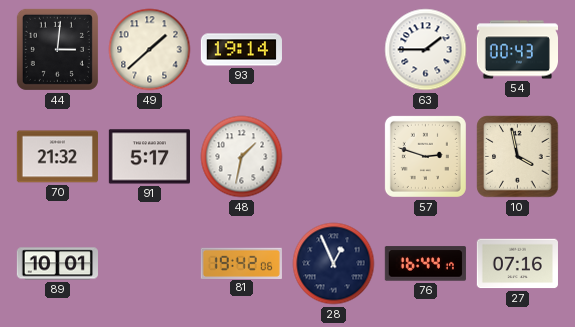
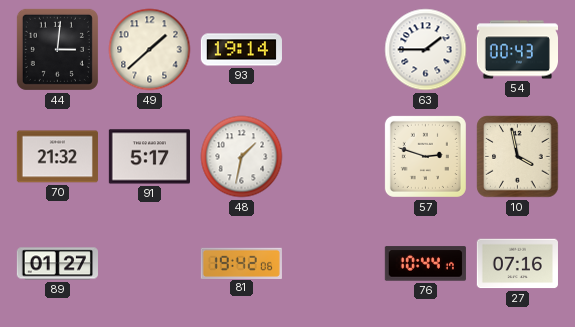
89: 10:01 -> 01:27 (57, 264)
28: 12:56 -> none (334, 264)
76: 16:44 -> 10:44 (425, 264)
